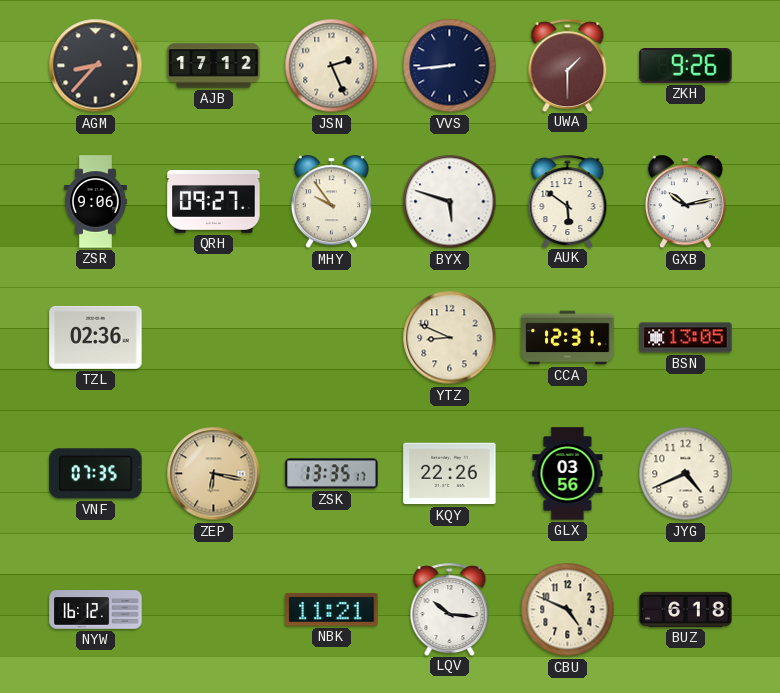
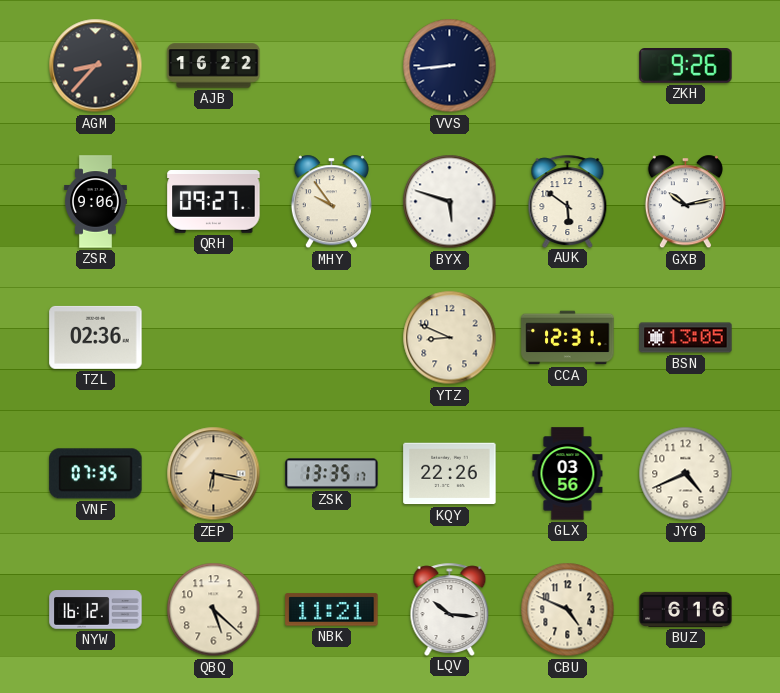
AJB: 17:12 -> 16:22 (214, 66)
JSN: 2:26 -> none (332, 66)
UWA: 1:30 -> none (568, 65)
QBQ: none -> 5:22 (214, 610)
BUZ: 6:18 -> 6:16 (686, 609)
